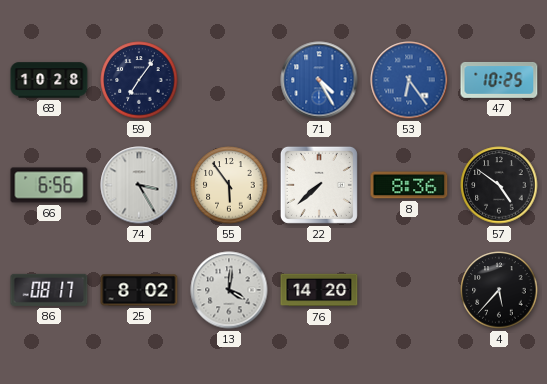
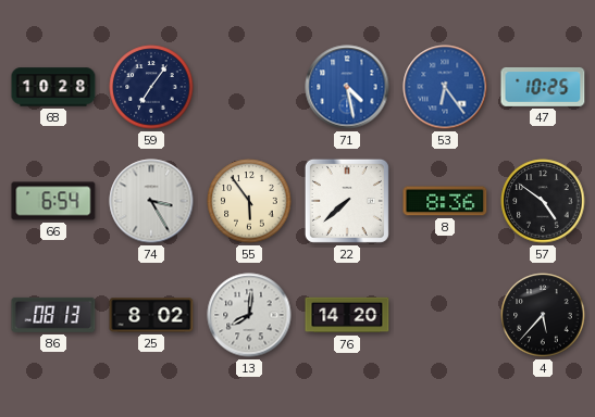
71: 4:25 -> 4:28 (347, 87)
66: 6:56 -> 6:54 (53, 201)
86: 08:17 -> 08:13 (53, 315)
13: 4:01 -> 8:01 (249, 315)
